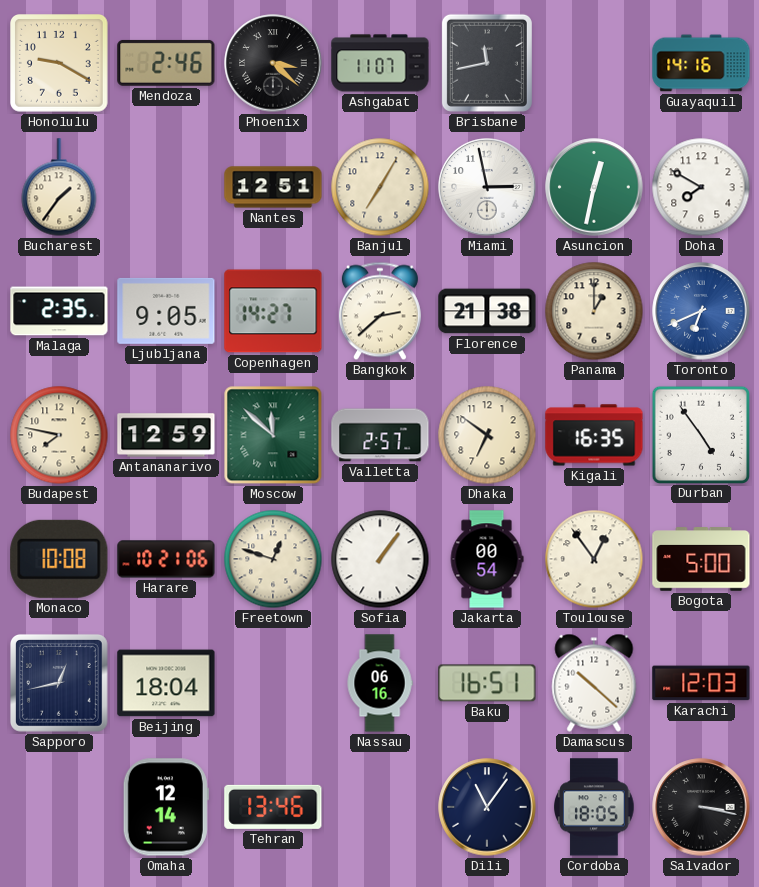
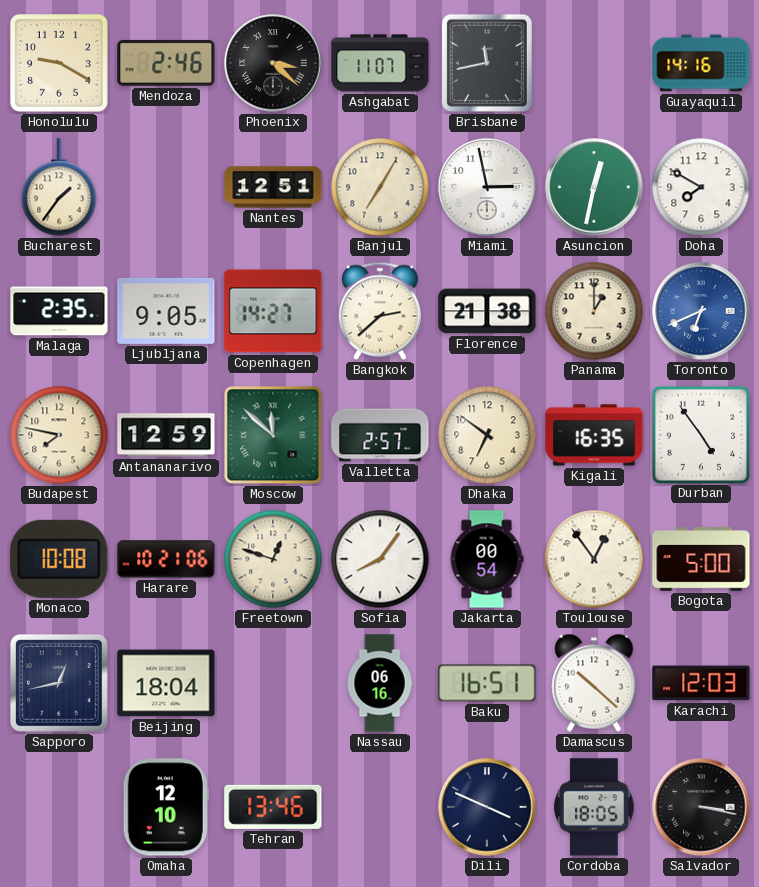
Sofia: 1:06 -> 8:06 (380, 559)
Omaha: 12:14 -> 12:10 (166, 807)
Dili: 11:06 -> 3:49 (487, 807)
